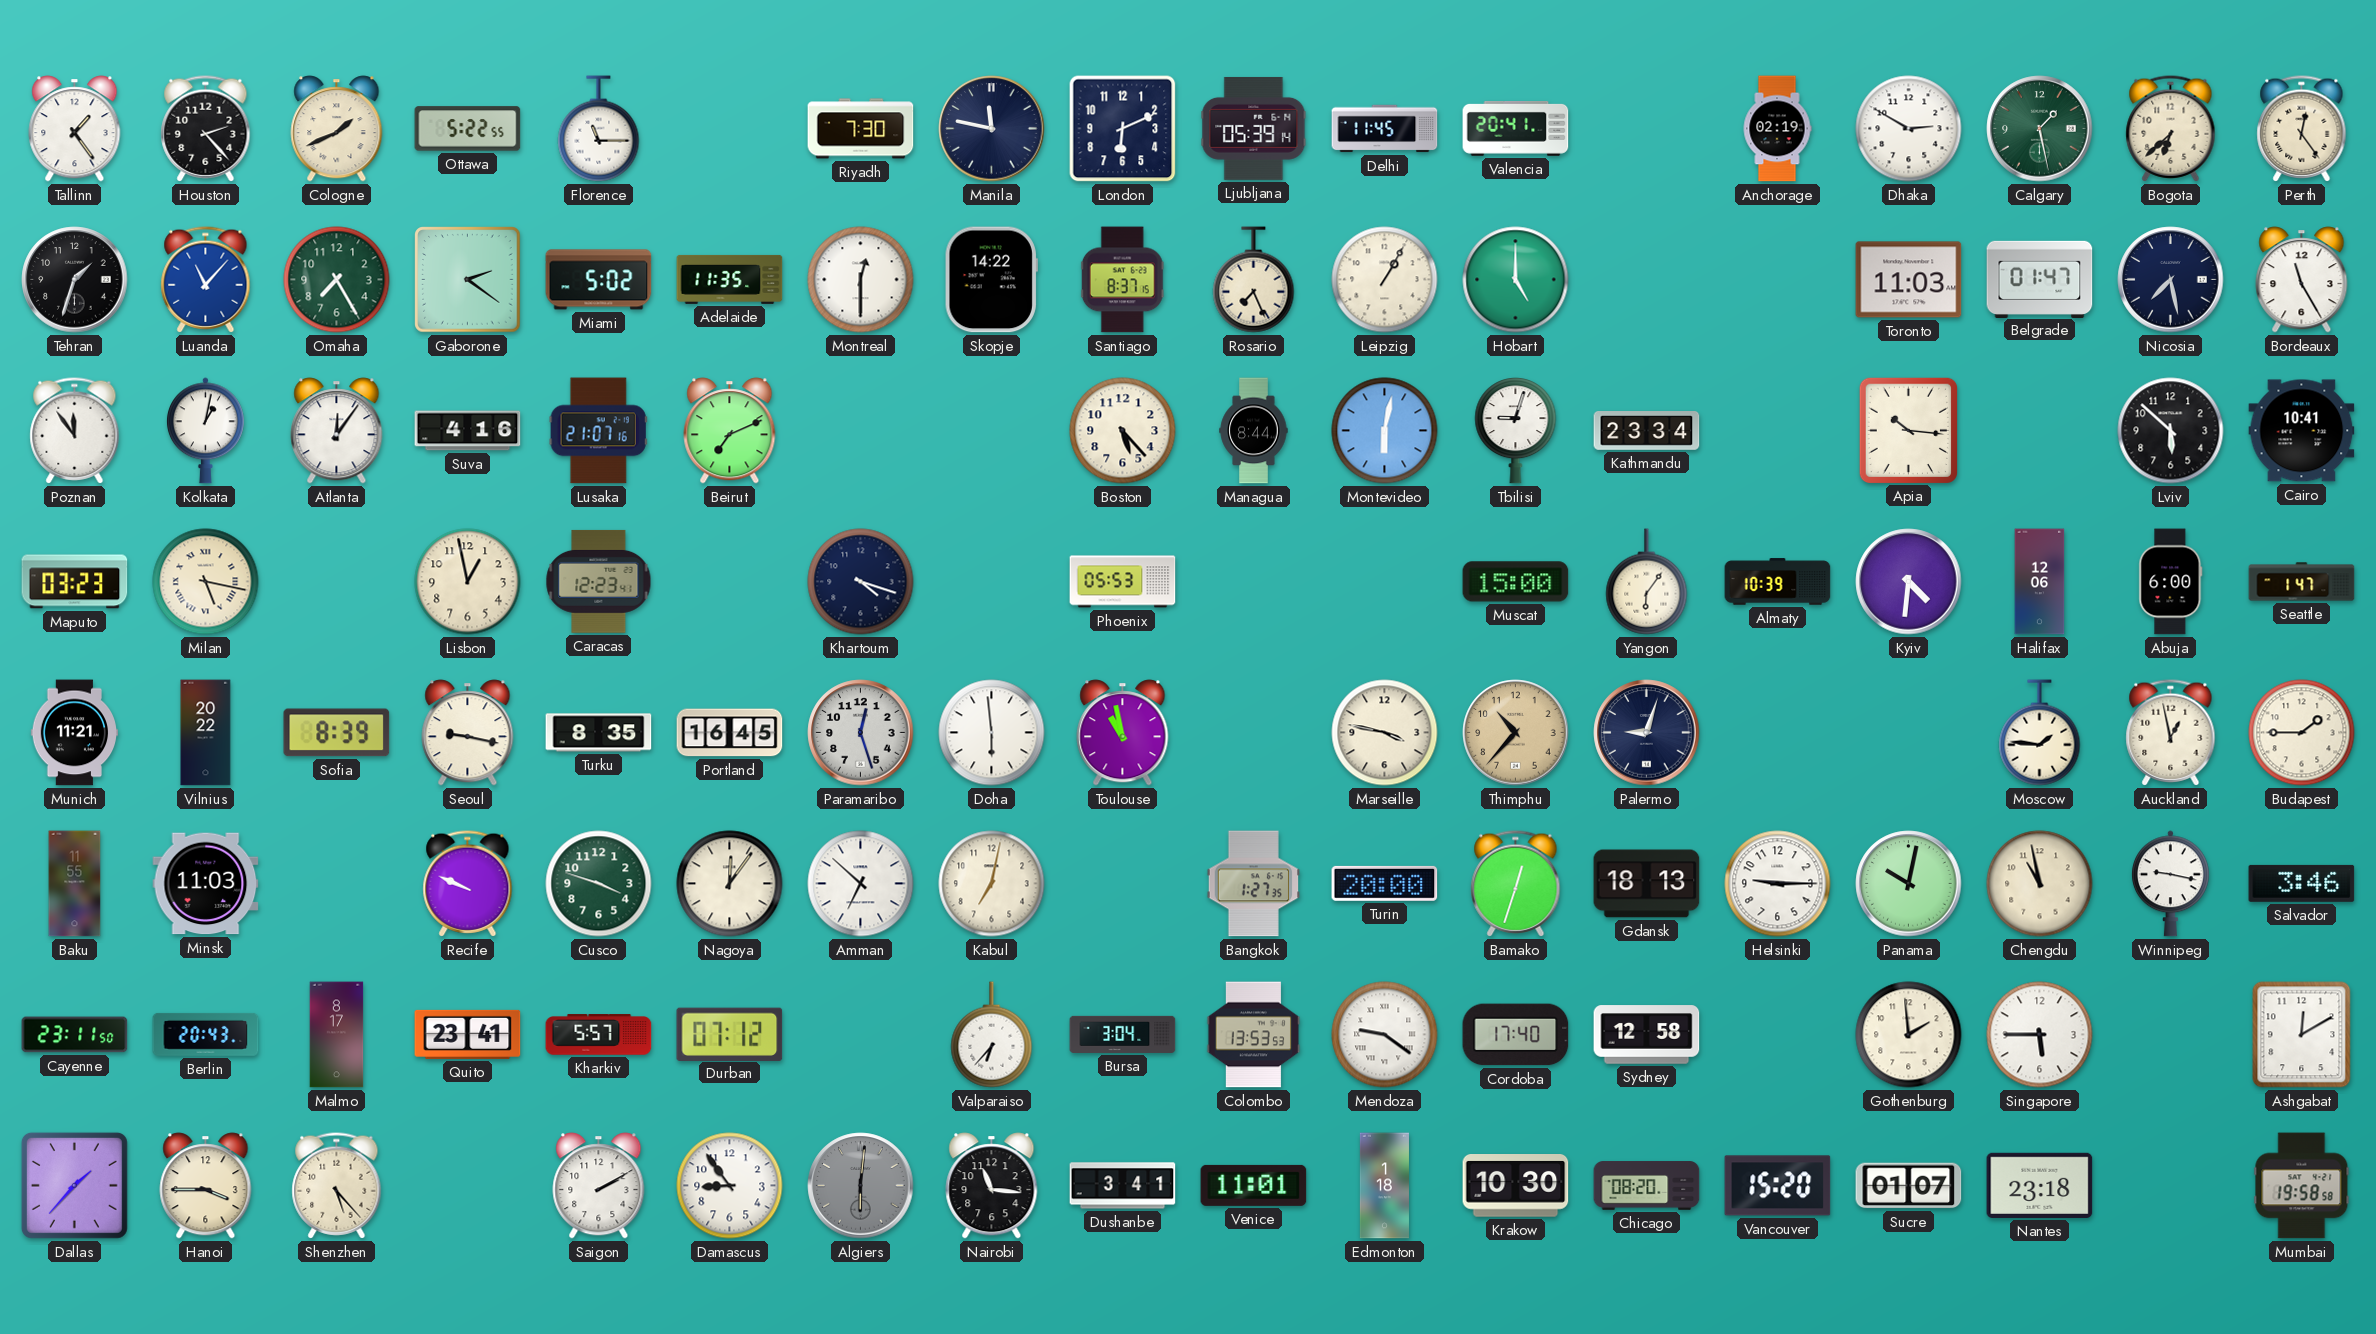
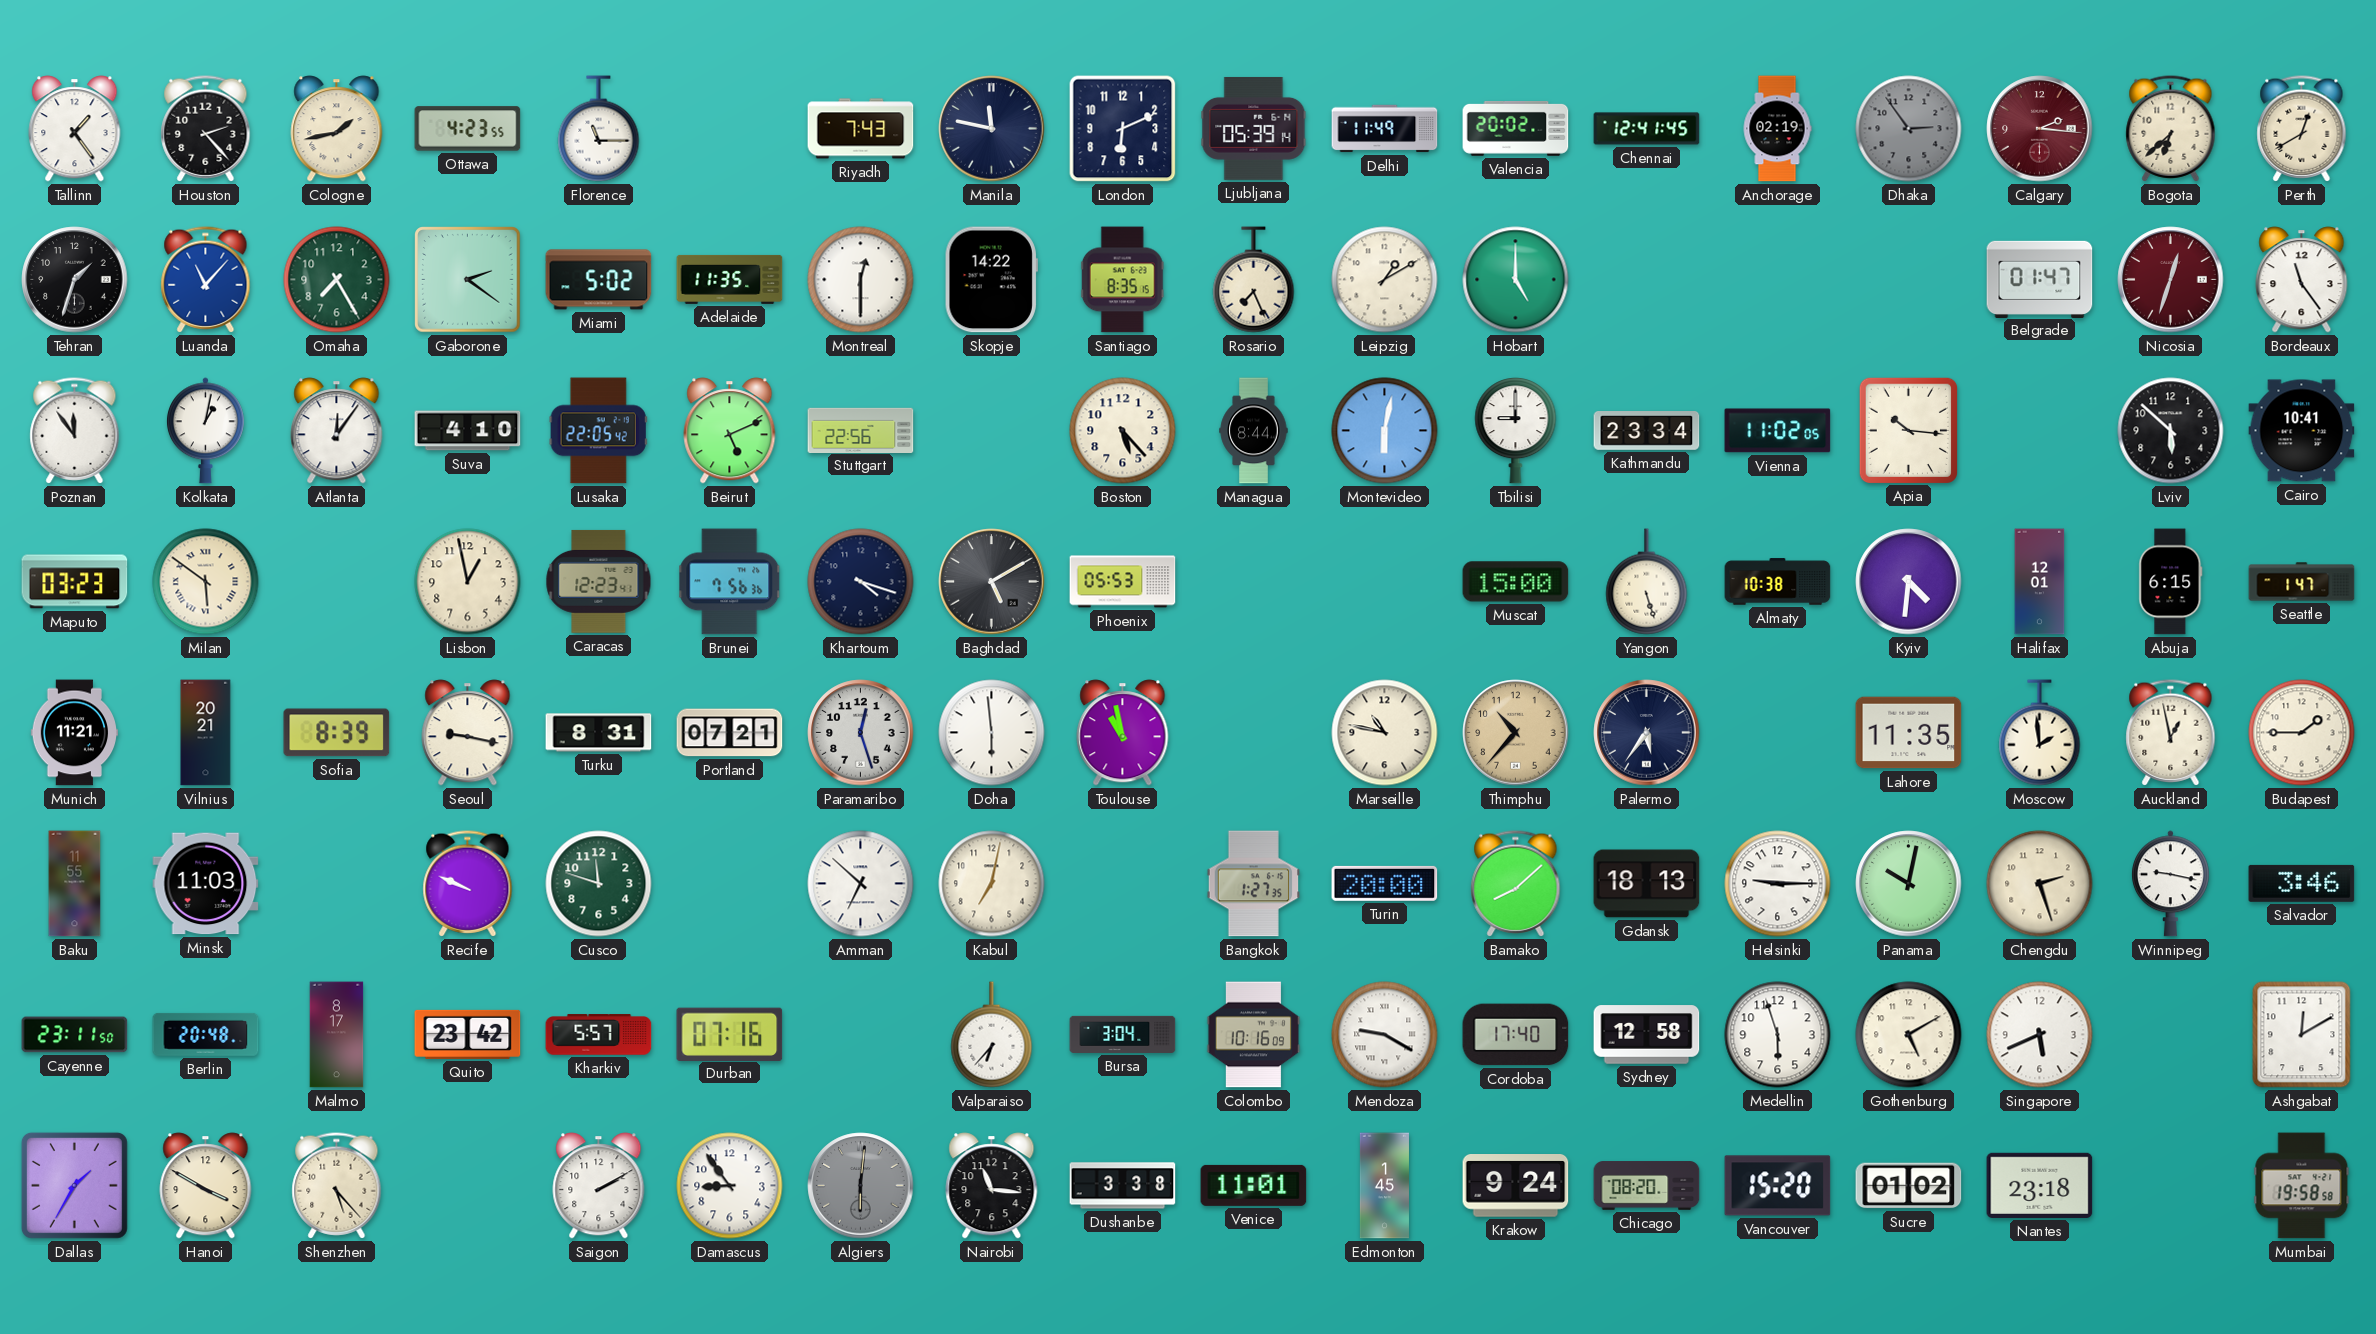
Cologne: 1:41 -> 1:43 (337, 129)
Ottawa: 5:22 -> 4:23 (468, 129)
Riyadh: 7:30 -> 7:43 (861, 129)
Delhi: 11:45 -> 11:49 (1385, 129)
Valencia: 20:41 -> 20:02 (1516, 128)
Chennai: none -> 12:41 (1647, 129)
Dhaka: 2:50 -> 2:54 (1909, 129)
Dhaka dial: white -> grey (1909, 129)
Calgary: 1:28 -> 2:16 (2040, 129)
Calgary dial: green -> burgundy (2040, 129)
Perth: 12:24 -> 12:40 (2302, 129)
Santiago: 8:37 -> 8:35 (1122, 280)
Leipzig: 1:05 -> 1:10 (1385, 280)
Toronto: 11:03 -> none (1909, 280)
Nicosia: 7:28 -> 12:33 (2171, 280)
Nicosia dial: navy -> burgundy (2171, 280)
Bordeaux: 11:25 -> 11:24 (2302, 280)
Suva: 4:16 -> 4:10 (468, 431)
Lusaka: 21:07 -> 22:05 (598, 431)
Beirut: 7:11 -> 5:11 (730, 431)
Stuttgart: none -> 22:56 (861, 430)
Tbilisi: 9:03 -> 9:00 (1516, 431)
Vienna: none -> 11:02 (1778, 431)
Milan: 5:17 -> 5:51 (206, 582)
Brunei: none -> 7:56 (730, 582)
Baghdad: none -> 5:10 (992, 582)
Yangon: 6:06 -> 5:27 (1647, 582)
Almaty: 10:39 -> 10:38 (1778, 582)
Halifax: 12:06 -> 12:01 (2040, 582)
Abuja: 6:00 -> 6:15 (2171, 582)
Vilnius: 20:22 -> 20:21 (206, 733)
Turku: 8:35 -> 8:31 (599, 733)
Portland: 16:45 -> 07:21 (730, 733)
Marseille: 3:47 -> 10:47 (1385, 733)
Palermo: 9:03 -> 5:36 (1647, 733)
Lahore: none -> 11:35 (1909, 733)
Moscow: 1:46 -> 1:59 (2040, 733)
Cusco: 3:48 -> 11:48 (599, 884)
Nagoya: 12:06 -> none (730, 884)
Bamako: 12:33 -> 8:08 (1516, 884)
Chengdu: 10:58 -> 2:27 (2040, 884)
Berlin: 20:43 -> 20:48 (206, 1034)
Quito: 23:41 -> 23:42 (468, 1034)
Durban: 07:12 -> 07:16 (730, 1034)
Colombo: 13:53 -> 10:16 (1254, 1035)
Mendoza: 9:21 -> 9:20 (1385, 1035)
Medellin: none -> 5:57 (1778, 1035)
Gothenburg: 1:59 -> 5:10 (1909, 1035)
Singapore: 5:45 -> 5:41 (2040, 1035)
Dallas: 1:37 -> 1:35 (74, 1185)
Hanoi: 3:45 -> 3:50 (206, 1186)
Dushanbe: 3:41 -> 3:38 (1123, 1186)
Edmonton: 1:18 -> 1:45 (1384, 1186)
Krakow: 10:30 -> 9:24 (1516, 1186)
Sucre: 01:07 -> 01:02 (1909, 1186)
